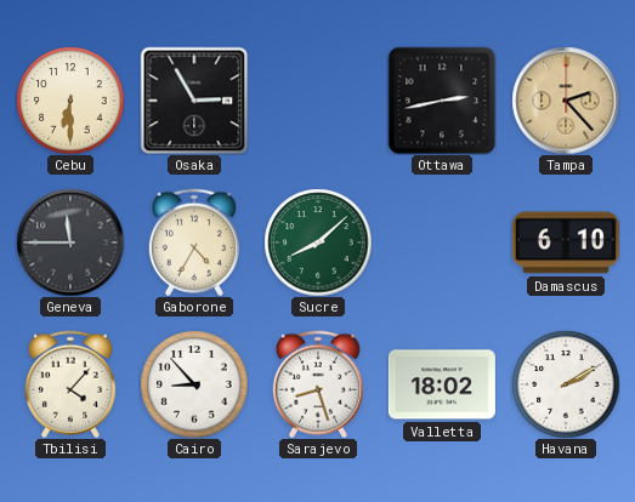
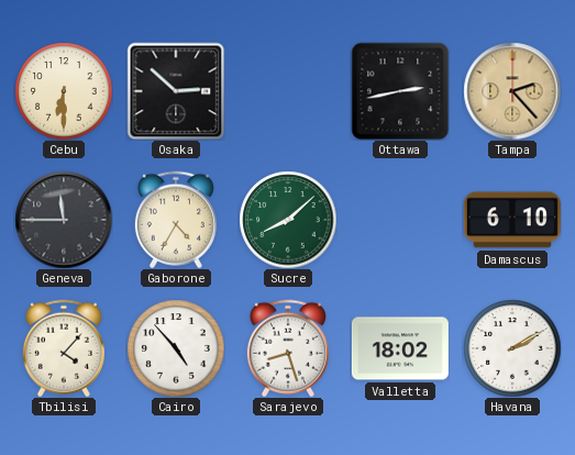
Osaka: 2:55 -> 2:52 (176, 91)
Cairo: 8:53 -> 4:53 (176, 348)
